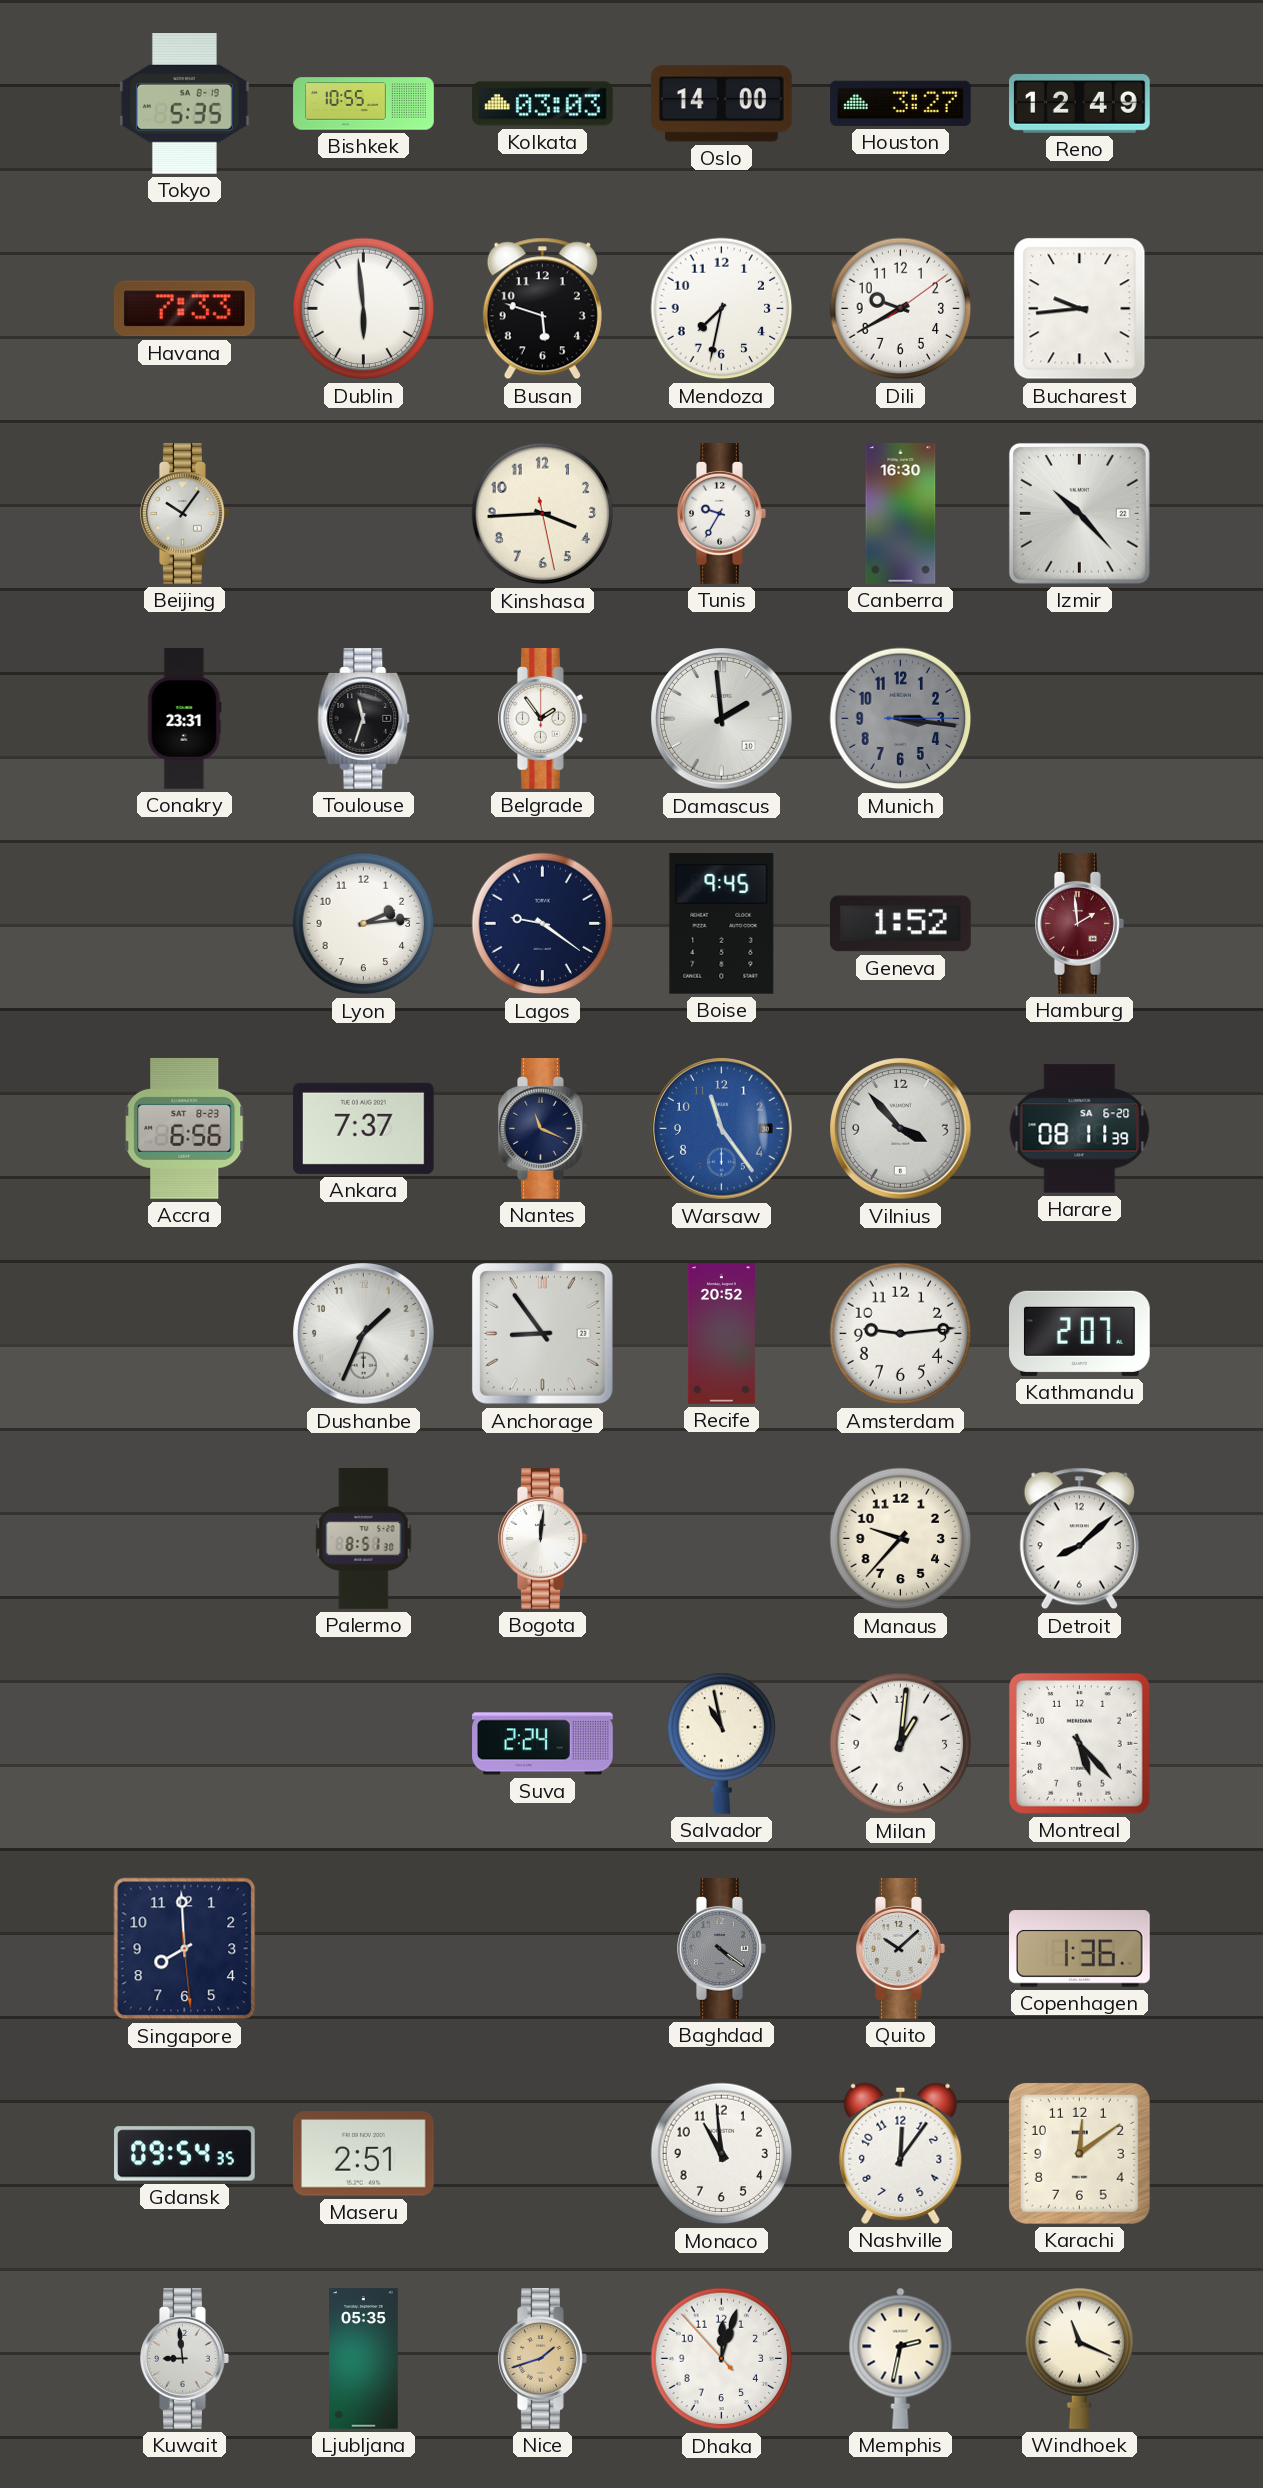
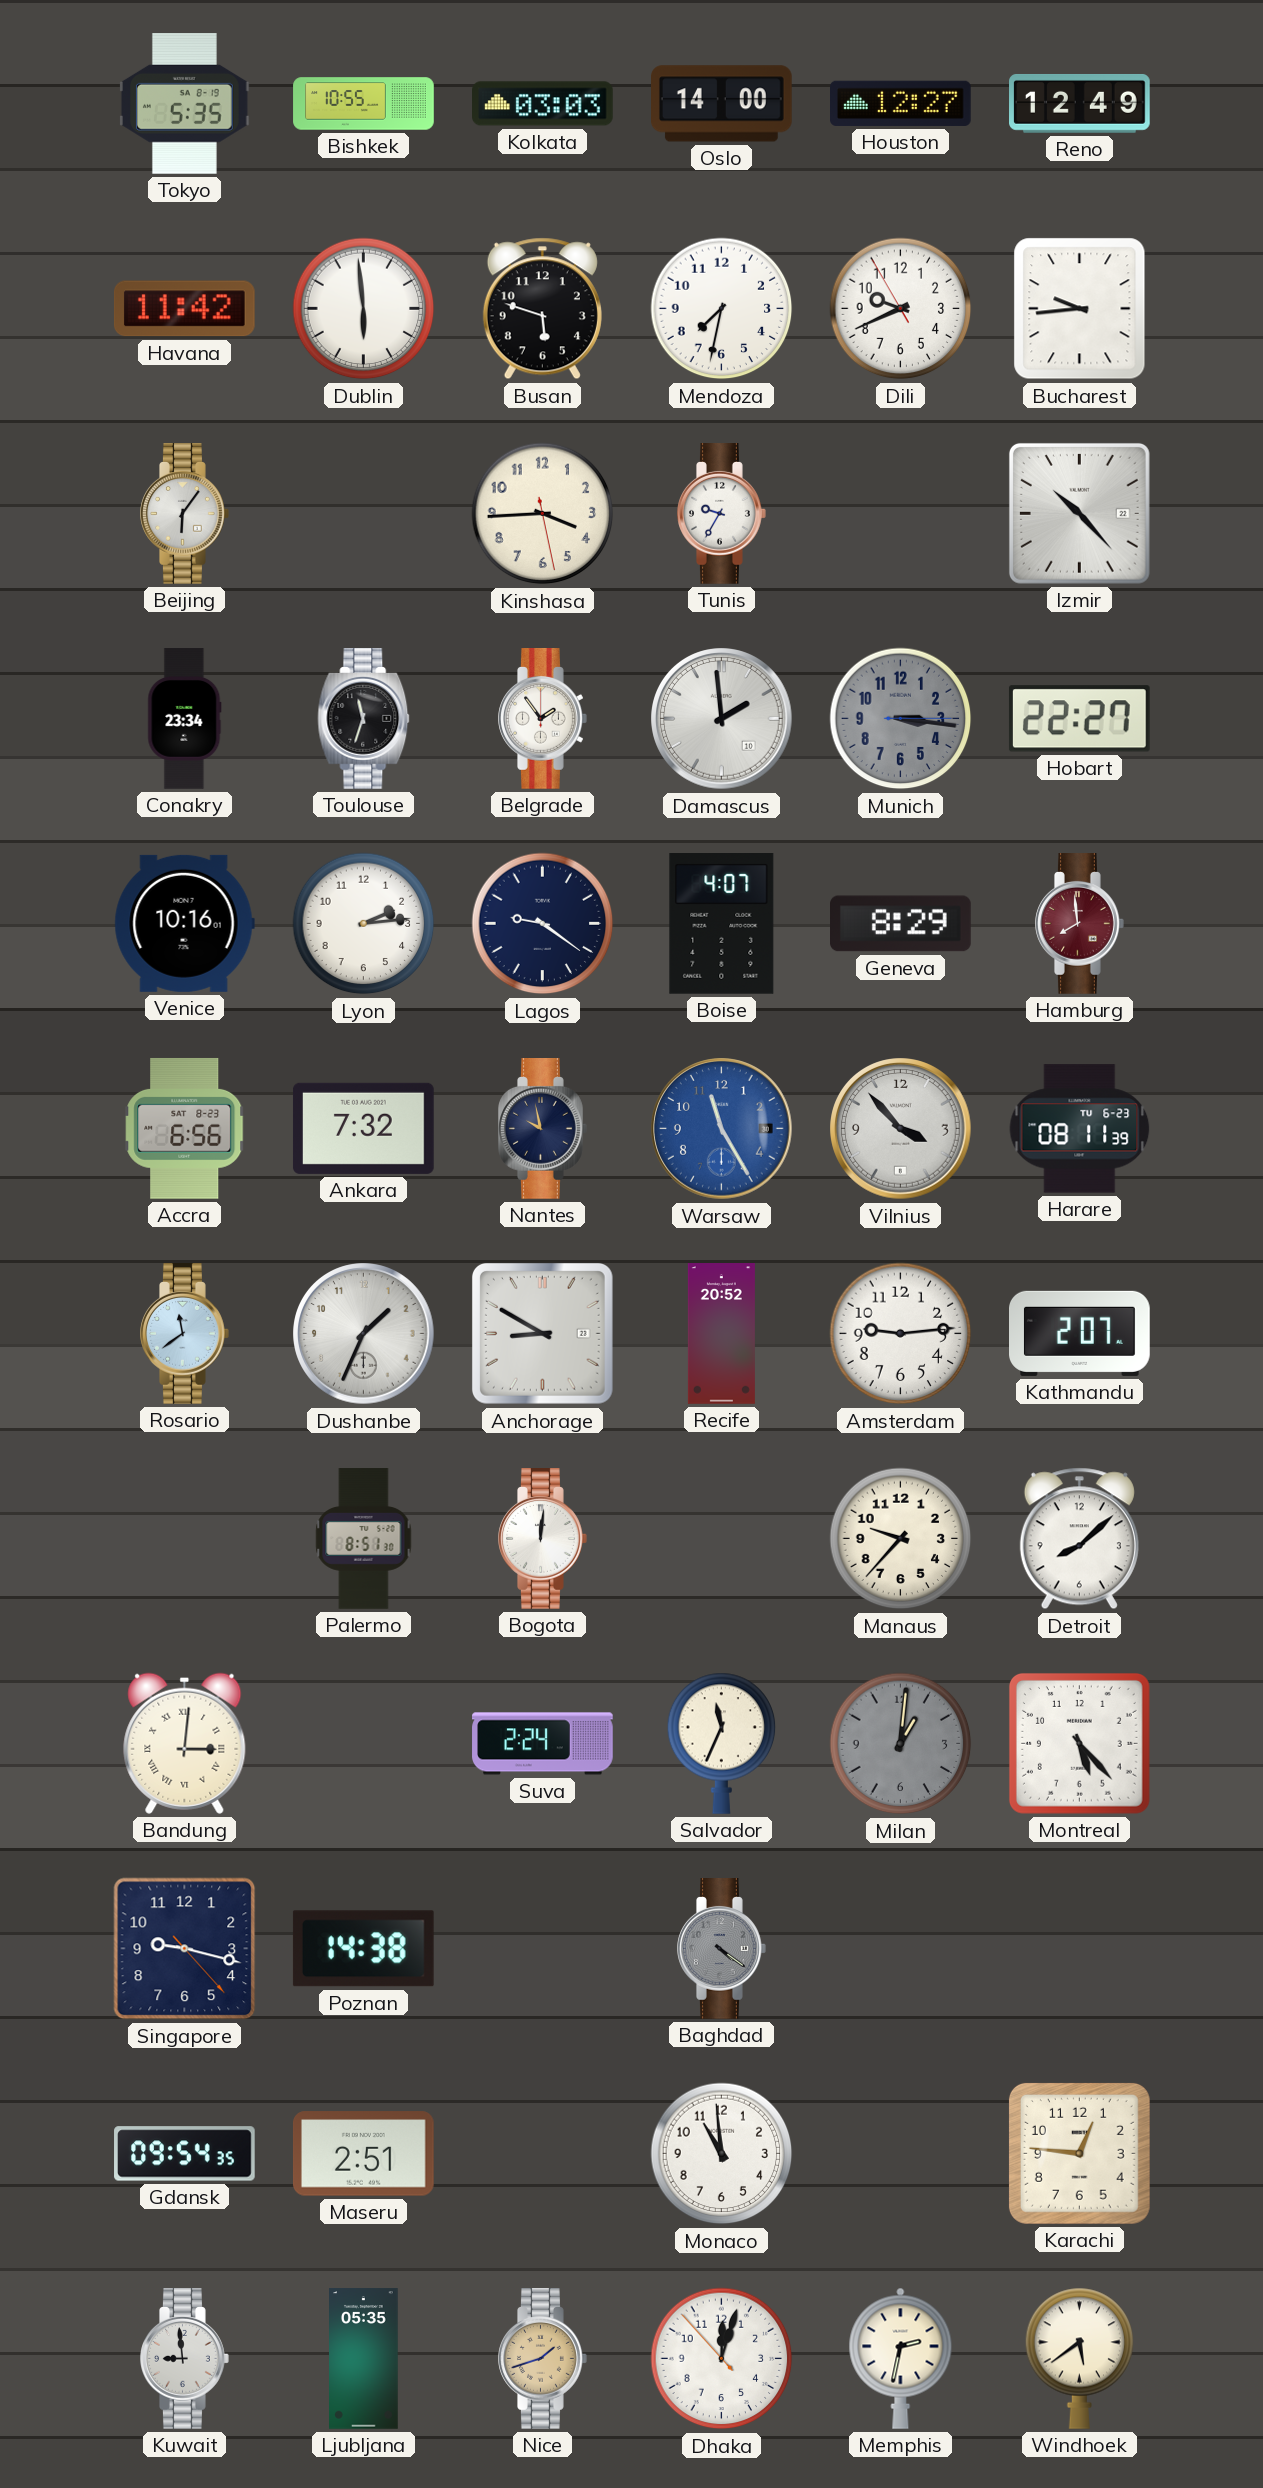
Houston: 3:27 -> 12:27 (901, 103)
Havana: 7:33 -> 11:42 (184, 309)
Dili: 9:40:09 -> 9:40:55 (901, 309)
Beijing: 10:06 -> 6:06 (185, 514)
Canberra: 16:30 -> none (901, 514)
Conakry: 23:31 -> 23:34 (185, 719)
Hobart: none -> 22:27 (1079, 719)
Venice: none -> 10:16 (184, 923)
Boise: 9:45 -> 4:07 (722, 924)
Geneva: 1:52 -> 8:29 (901, 924)
Hamburg: 1:59 -> 7:59 (1080, 924)
Ankara: 7:37 -> 7:32 (364, 1128)
Nantes: 11:19 -> 9:58 (543, 1129)
Warsaw: 11:24 -> 11:25 (722, 1129)
Harare date: SA 6-20 -> TU 6-23 (1080, 1129)
Rosario: none -> 11:39 (185, 1334)
Anchorage: 8:54 -> 8:50 (542, 1333)
Bandung: none -> 3:01 (185, 1743)
Salvador: 10:58 -> 11:34 (722, 1743)
Milan dial: white -> grey (901, 1744)
Singapore: 7:59 -> 9:17 (185, 1949)
Poznan: none -> 14:38 (363, 1949)
Quito: 10:08 -> none (901, 1949)
Copenhagen: 1:36 -> none (1080, 1949)
Nashville: 12:06 -> none (901, 2153)
Karachi: 12:09 -> 12:46 (1079, 2153)
Windhoek: 11:19 -> 5:39 (1080, 2358)
